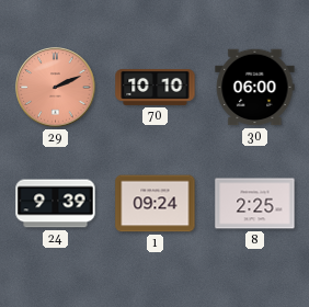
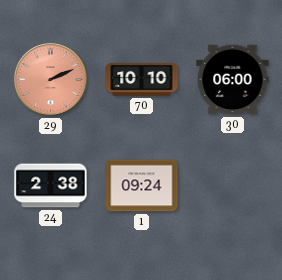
24: 9:39 -> 2:38 (51, 186)
8: 2:25 -> none (255, 204)
